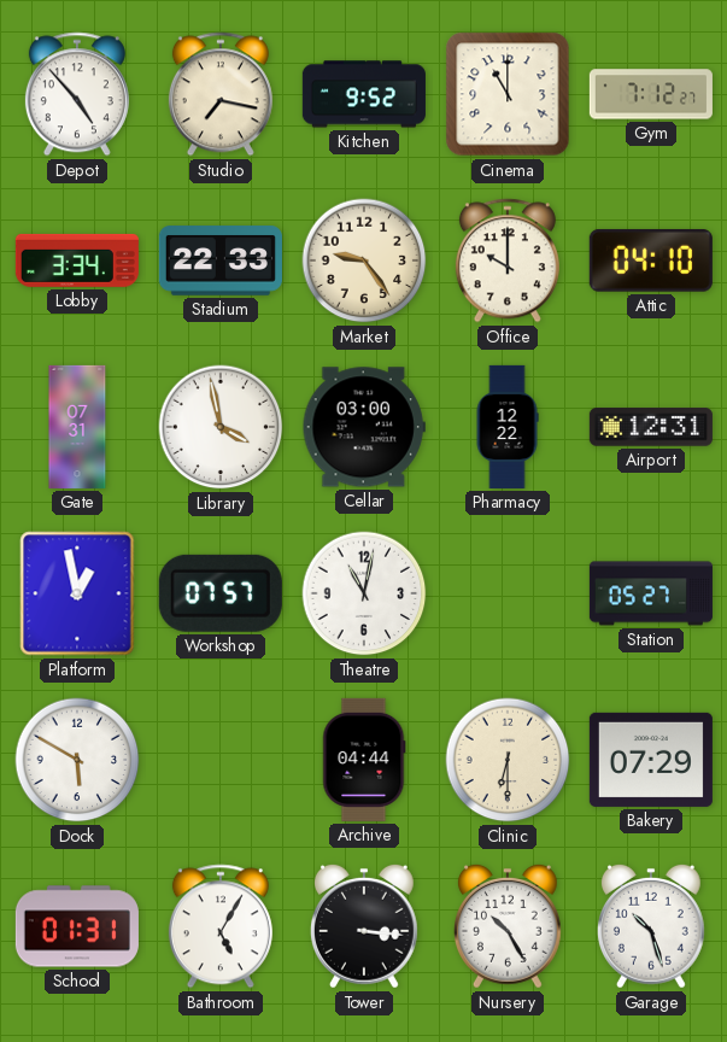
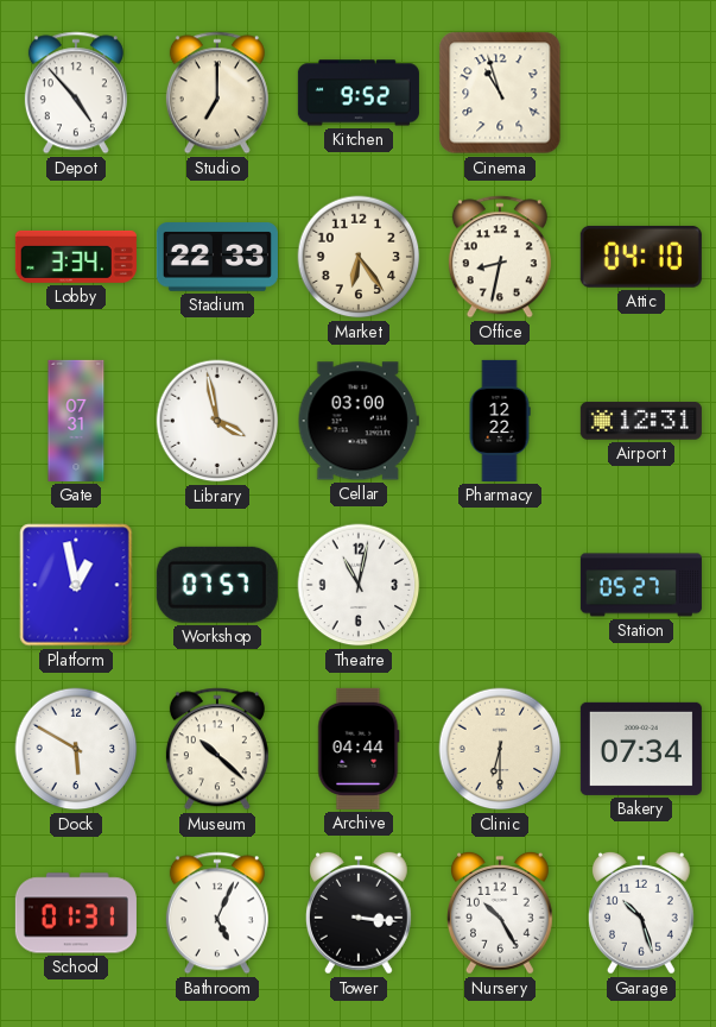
Studio: 7:17 -> 7:00 (217, 93)
Cinema: 11:00 -> 10:57 (500, 93)
Gym: 7:12 -> none (651, 94)
Market: 9:24 -> 6:24 (359, 257)
Office: 10:00 -> 8:32 (500, 257)
Museum: none -> 10:22 (217, 749)
Bakery: 07:29 -> 07:34 (641, 749)
Bathroom: 5:05 -> 5:04 (217, 913)
